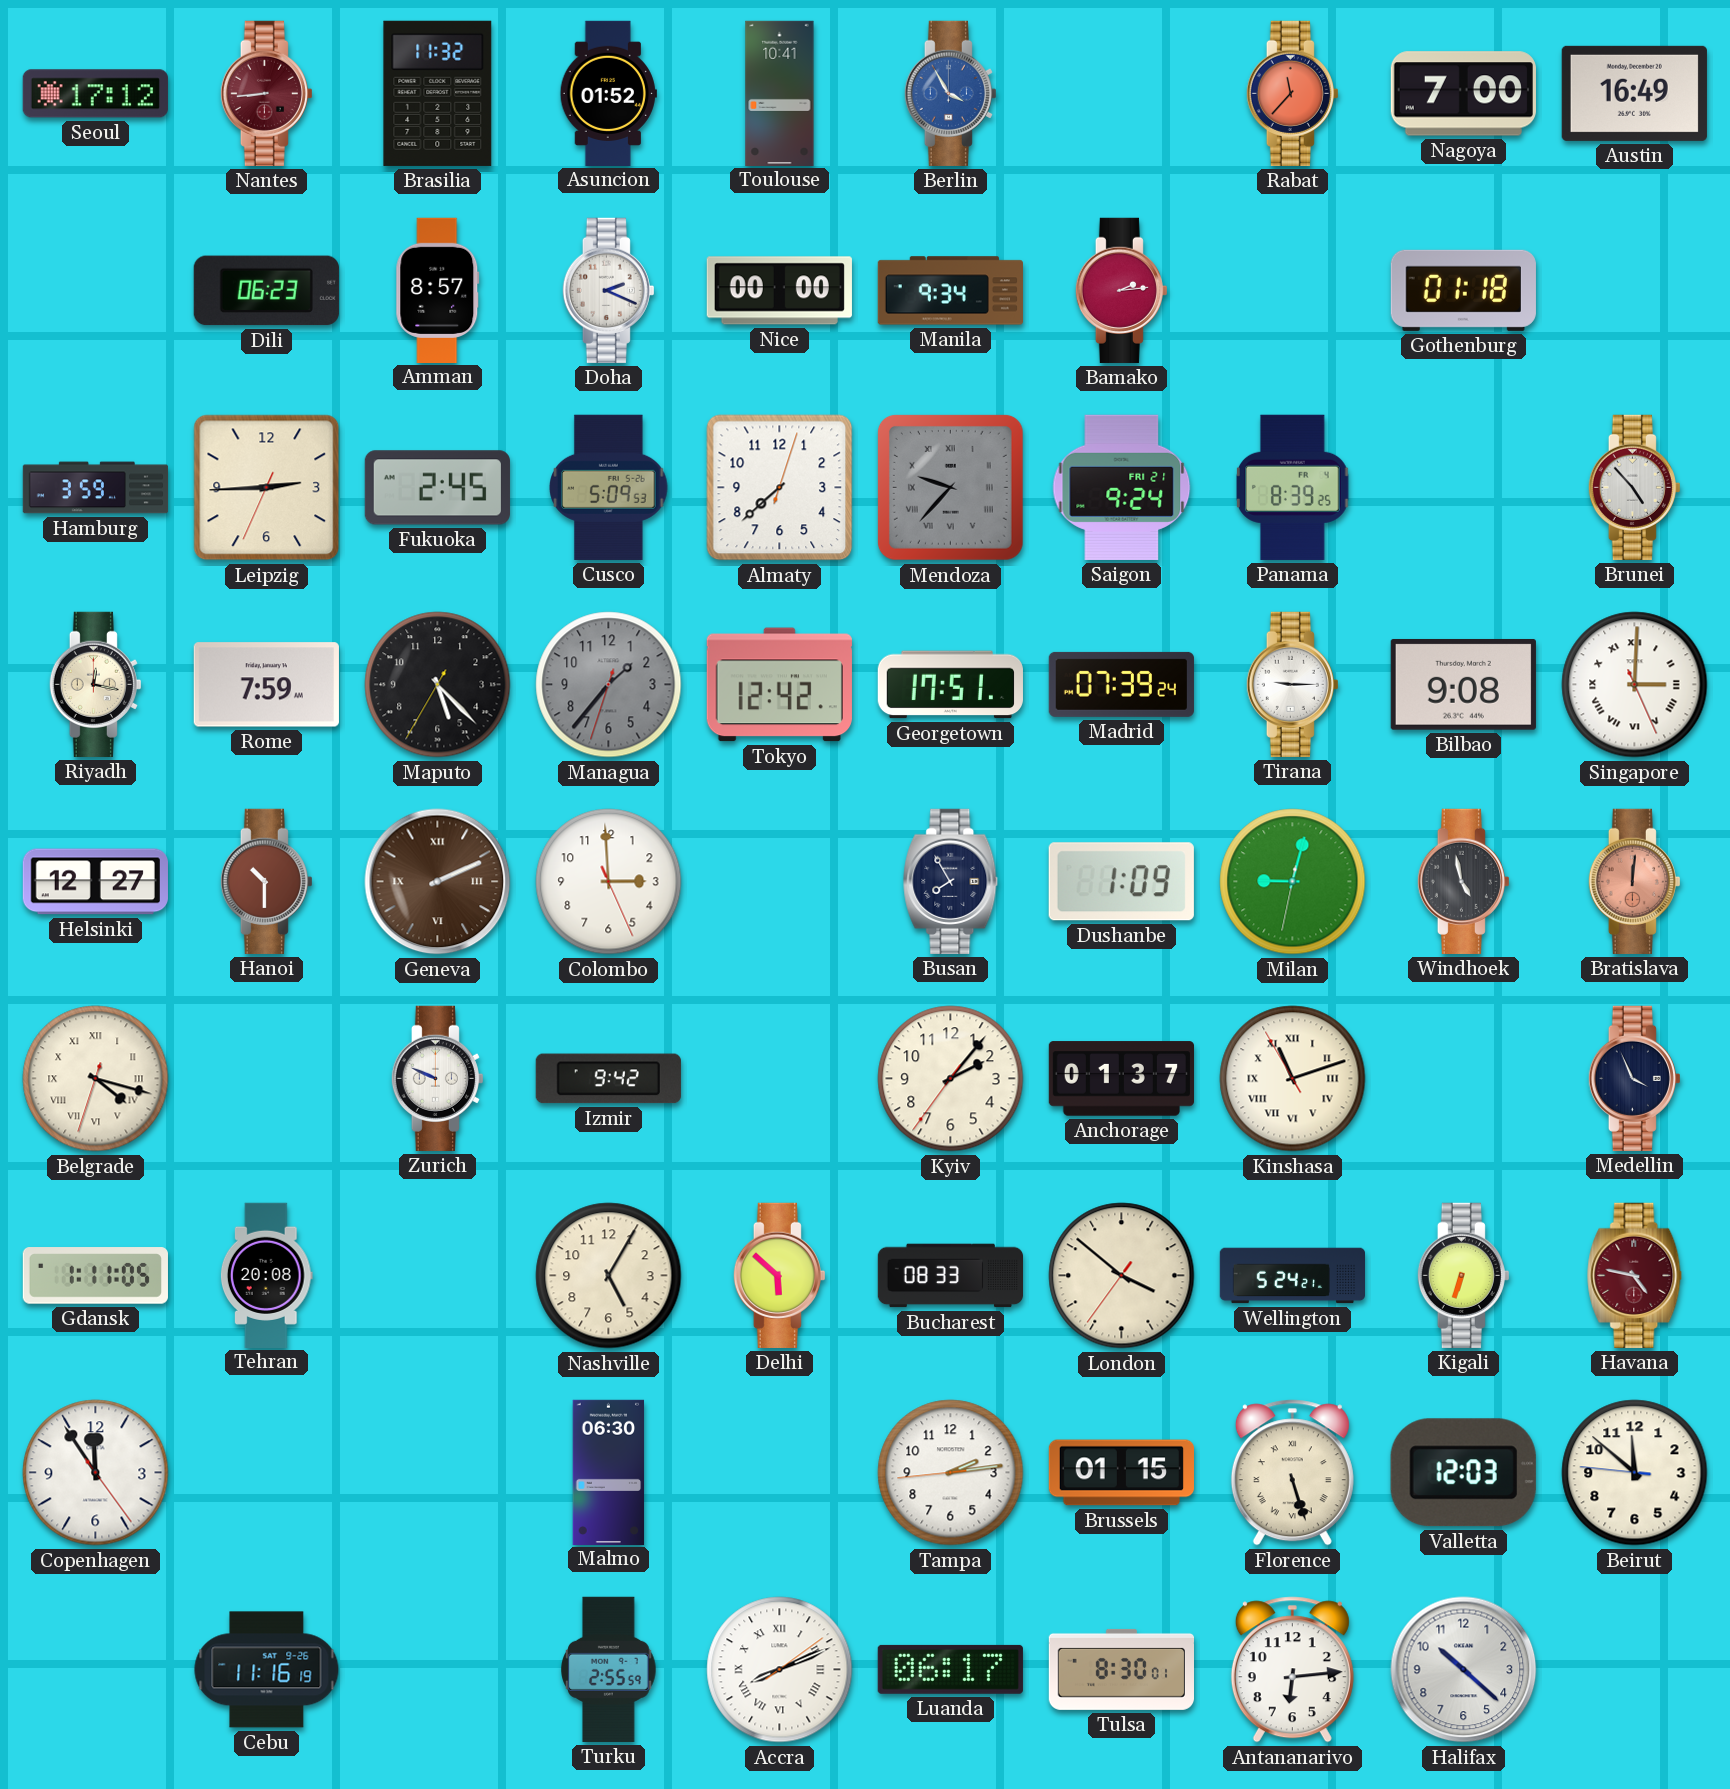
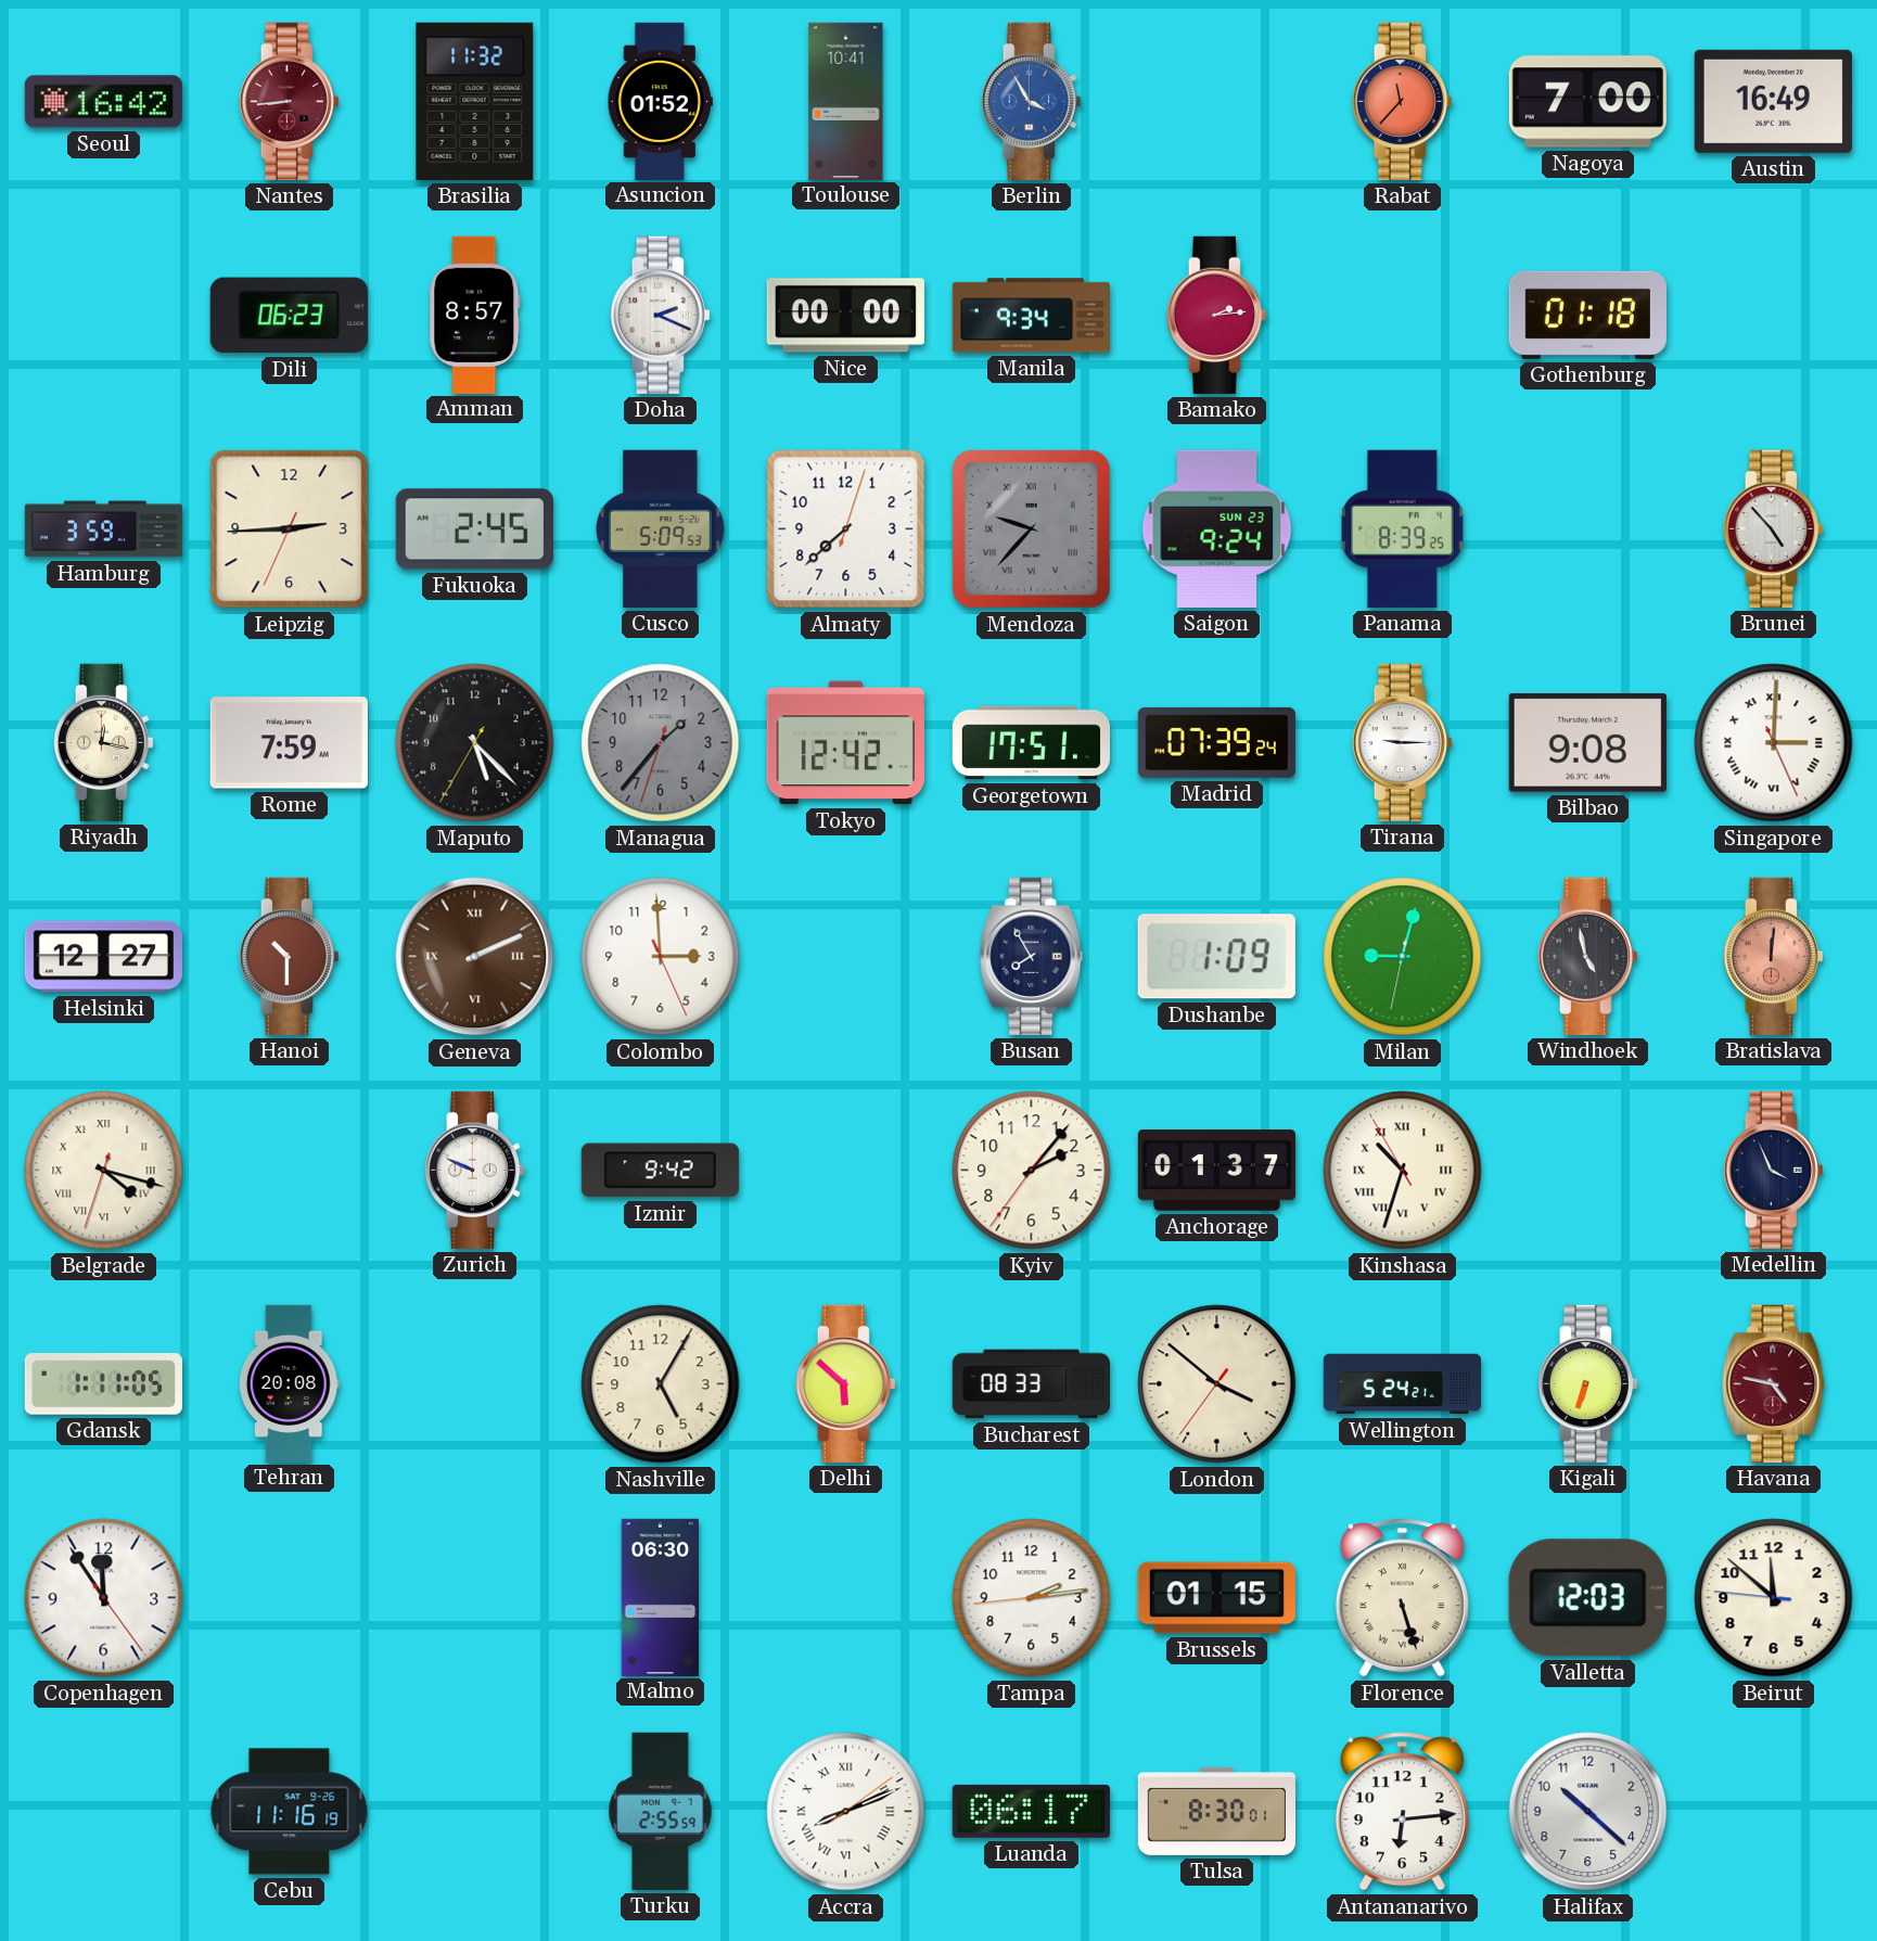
Seoul: 17:12 -> 16:42 (103, 102)
Saigon date: FRI 21 -> SUN 23 (1217, 528)
Kinshasa: 11:11 -> 10:32 (1403, 1171)
